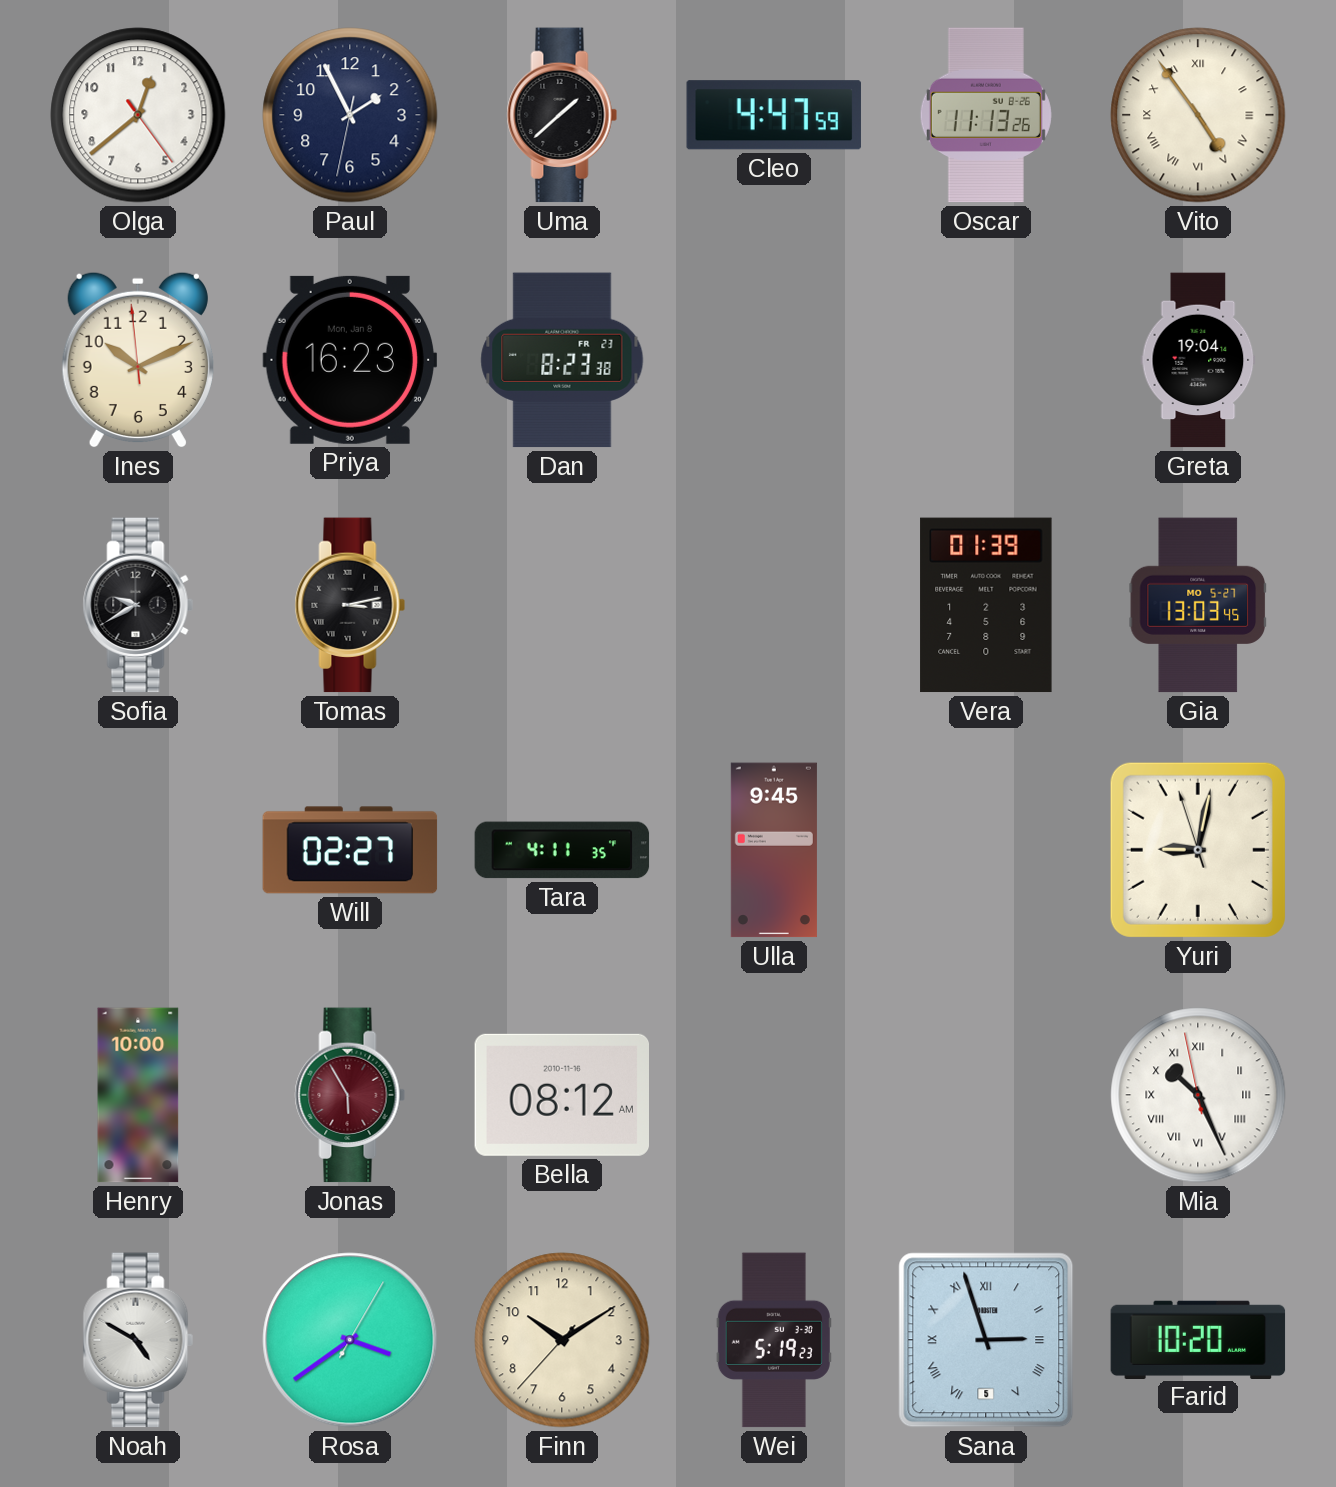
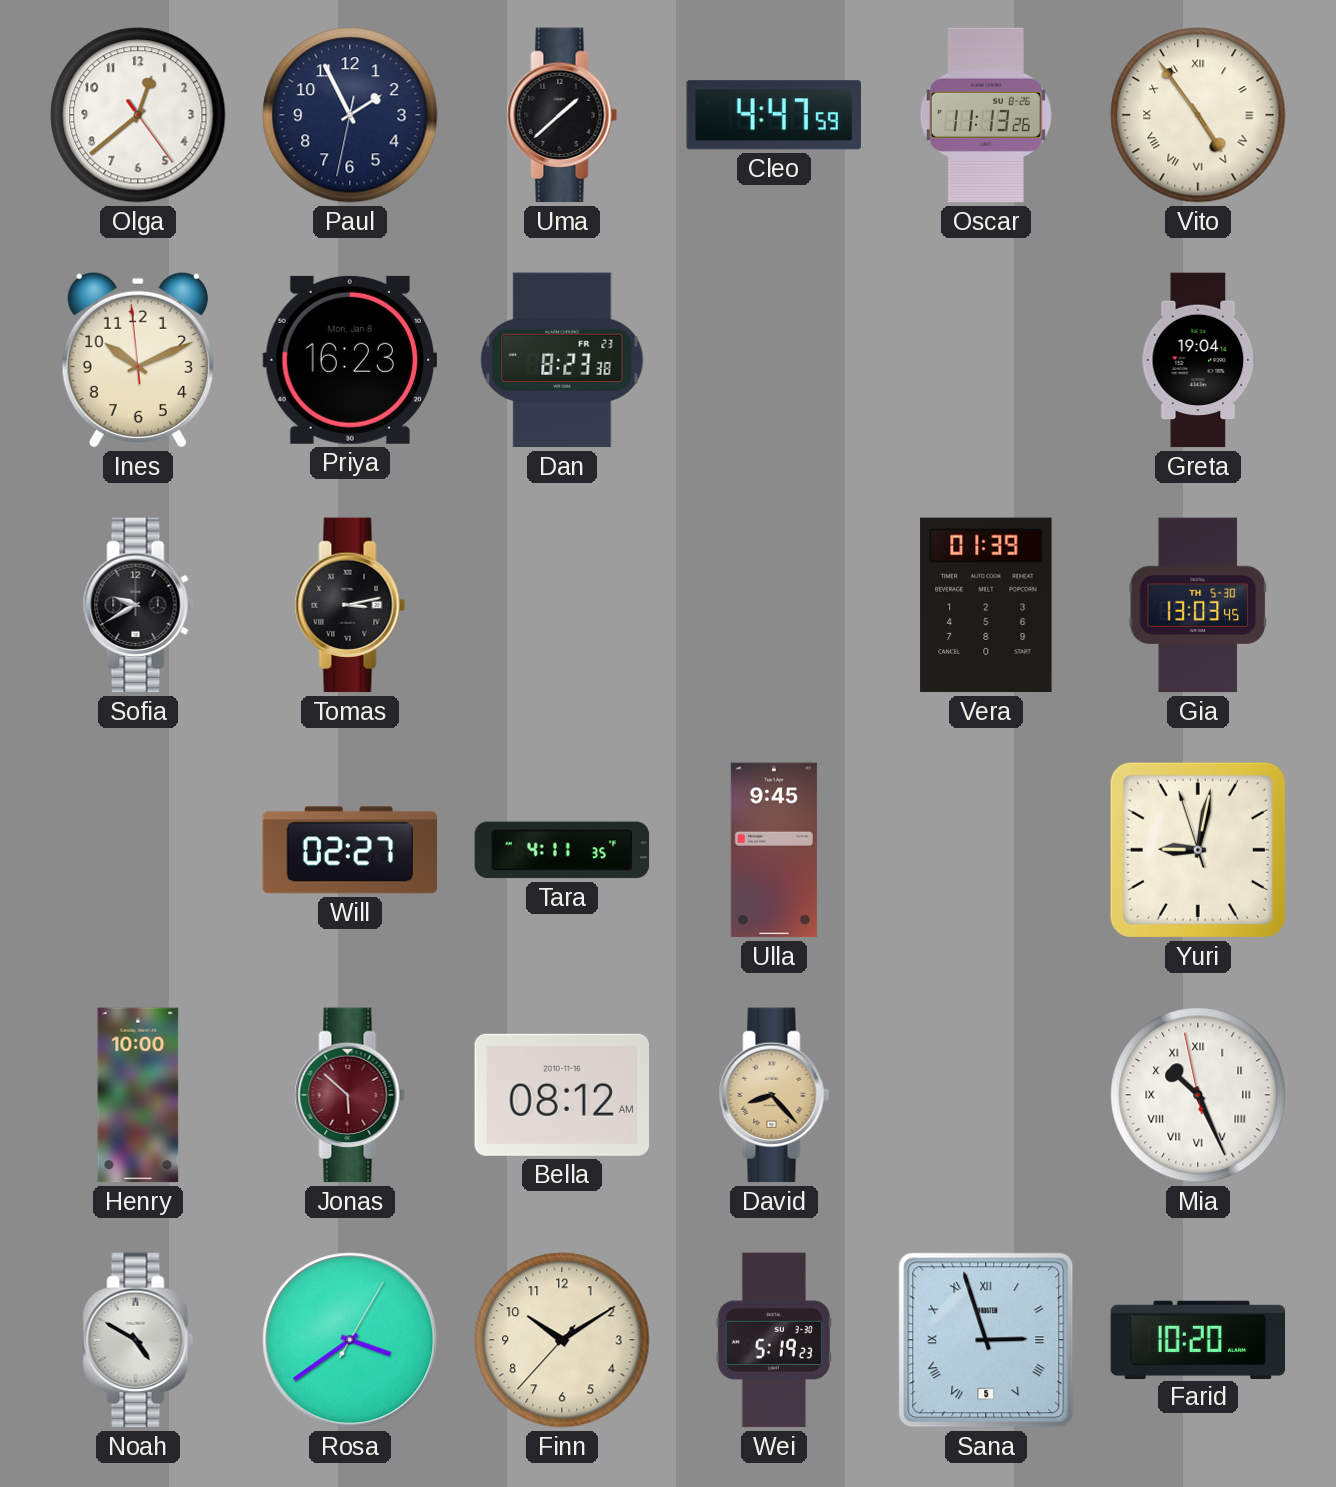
Gia date: MO 5-27 -> TH 5-30 (1197, 605)
Jonas: 5:55 -> 5:52 (350, 1095)
David: none -> 8:23 (774, 1095)
